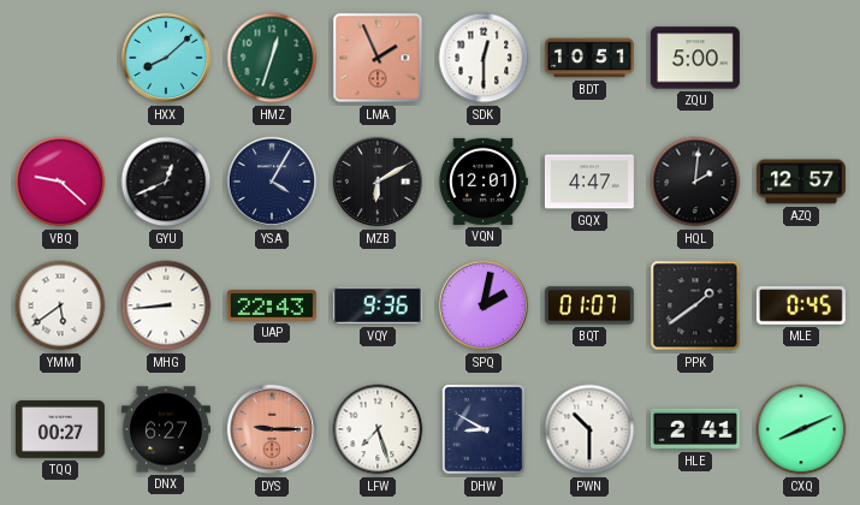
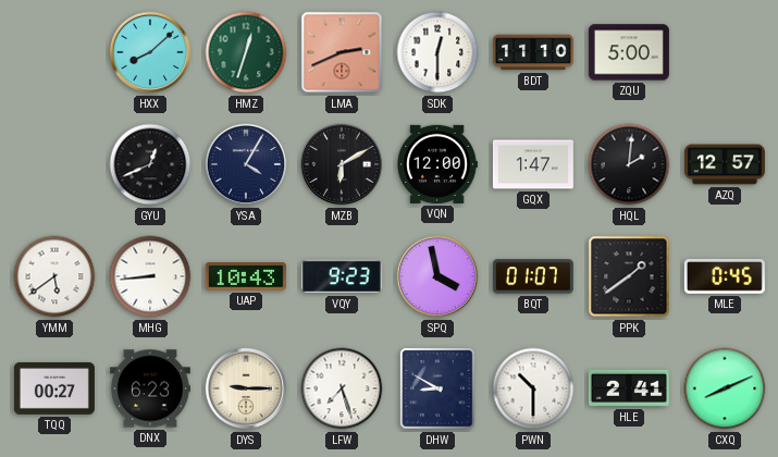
LMA: 1:56 -> 2:41 (342, 52)
BDT: 10:51 -> 11:10 (533, 52)
VBQ: 9:22 -> none (60, 182)
VQN: 12:01 -> 12:00 (437, 164)
GQX: 4:47 -> 1:47 (533, 164)
UAP: 22:43 -> 10:43 (246, 276)
VQY: 9:36 -> 9:23 (342, 276)
SPQ: 2:02 -> 3:58 (437, 276)
DNX: 6:27 -> 6:23 (150, 388)
DYS dial: salmon -> cream (246, 388)
